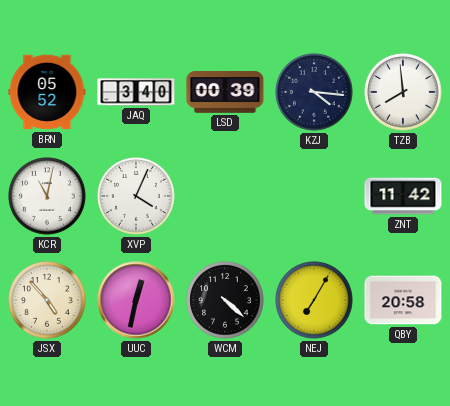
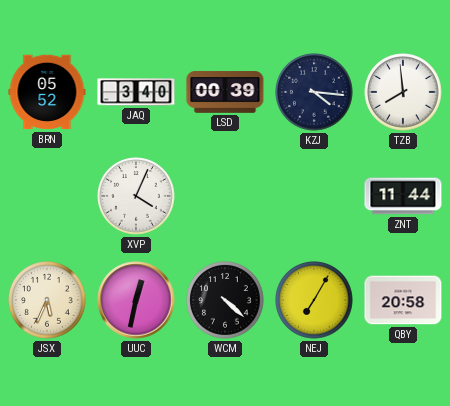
KCR: 11:02 -> none (47, 196)
ZNT: 11:42 -> 11:44 (403, 196)
JSX: 4:53 -> 5:34 (47, 300)
